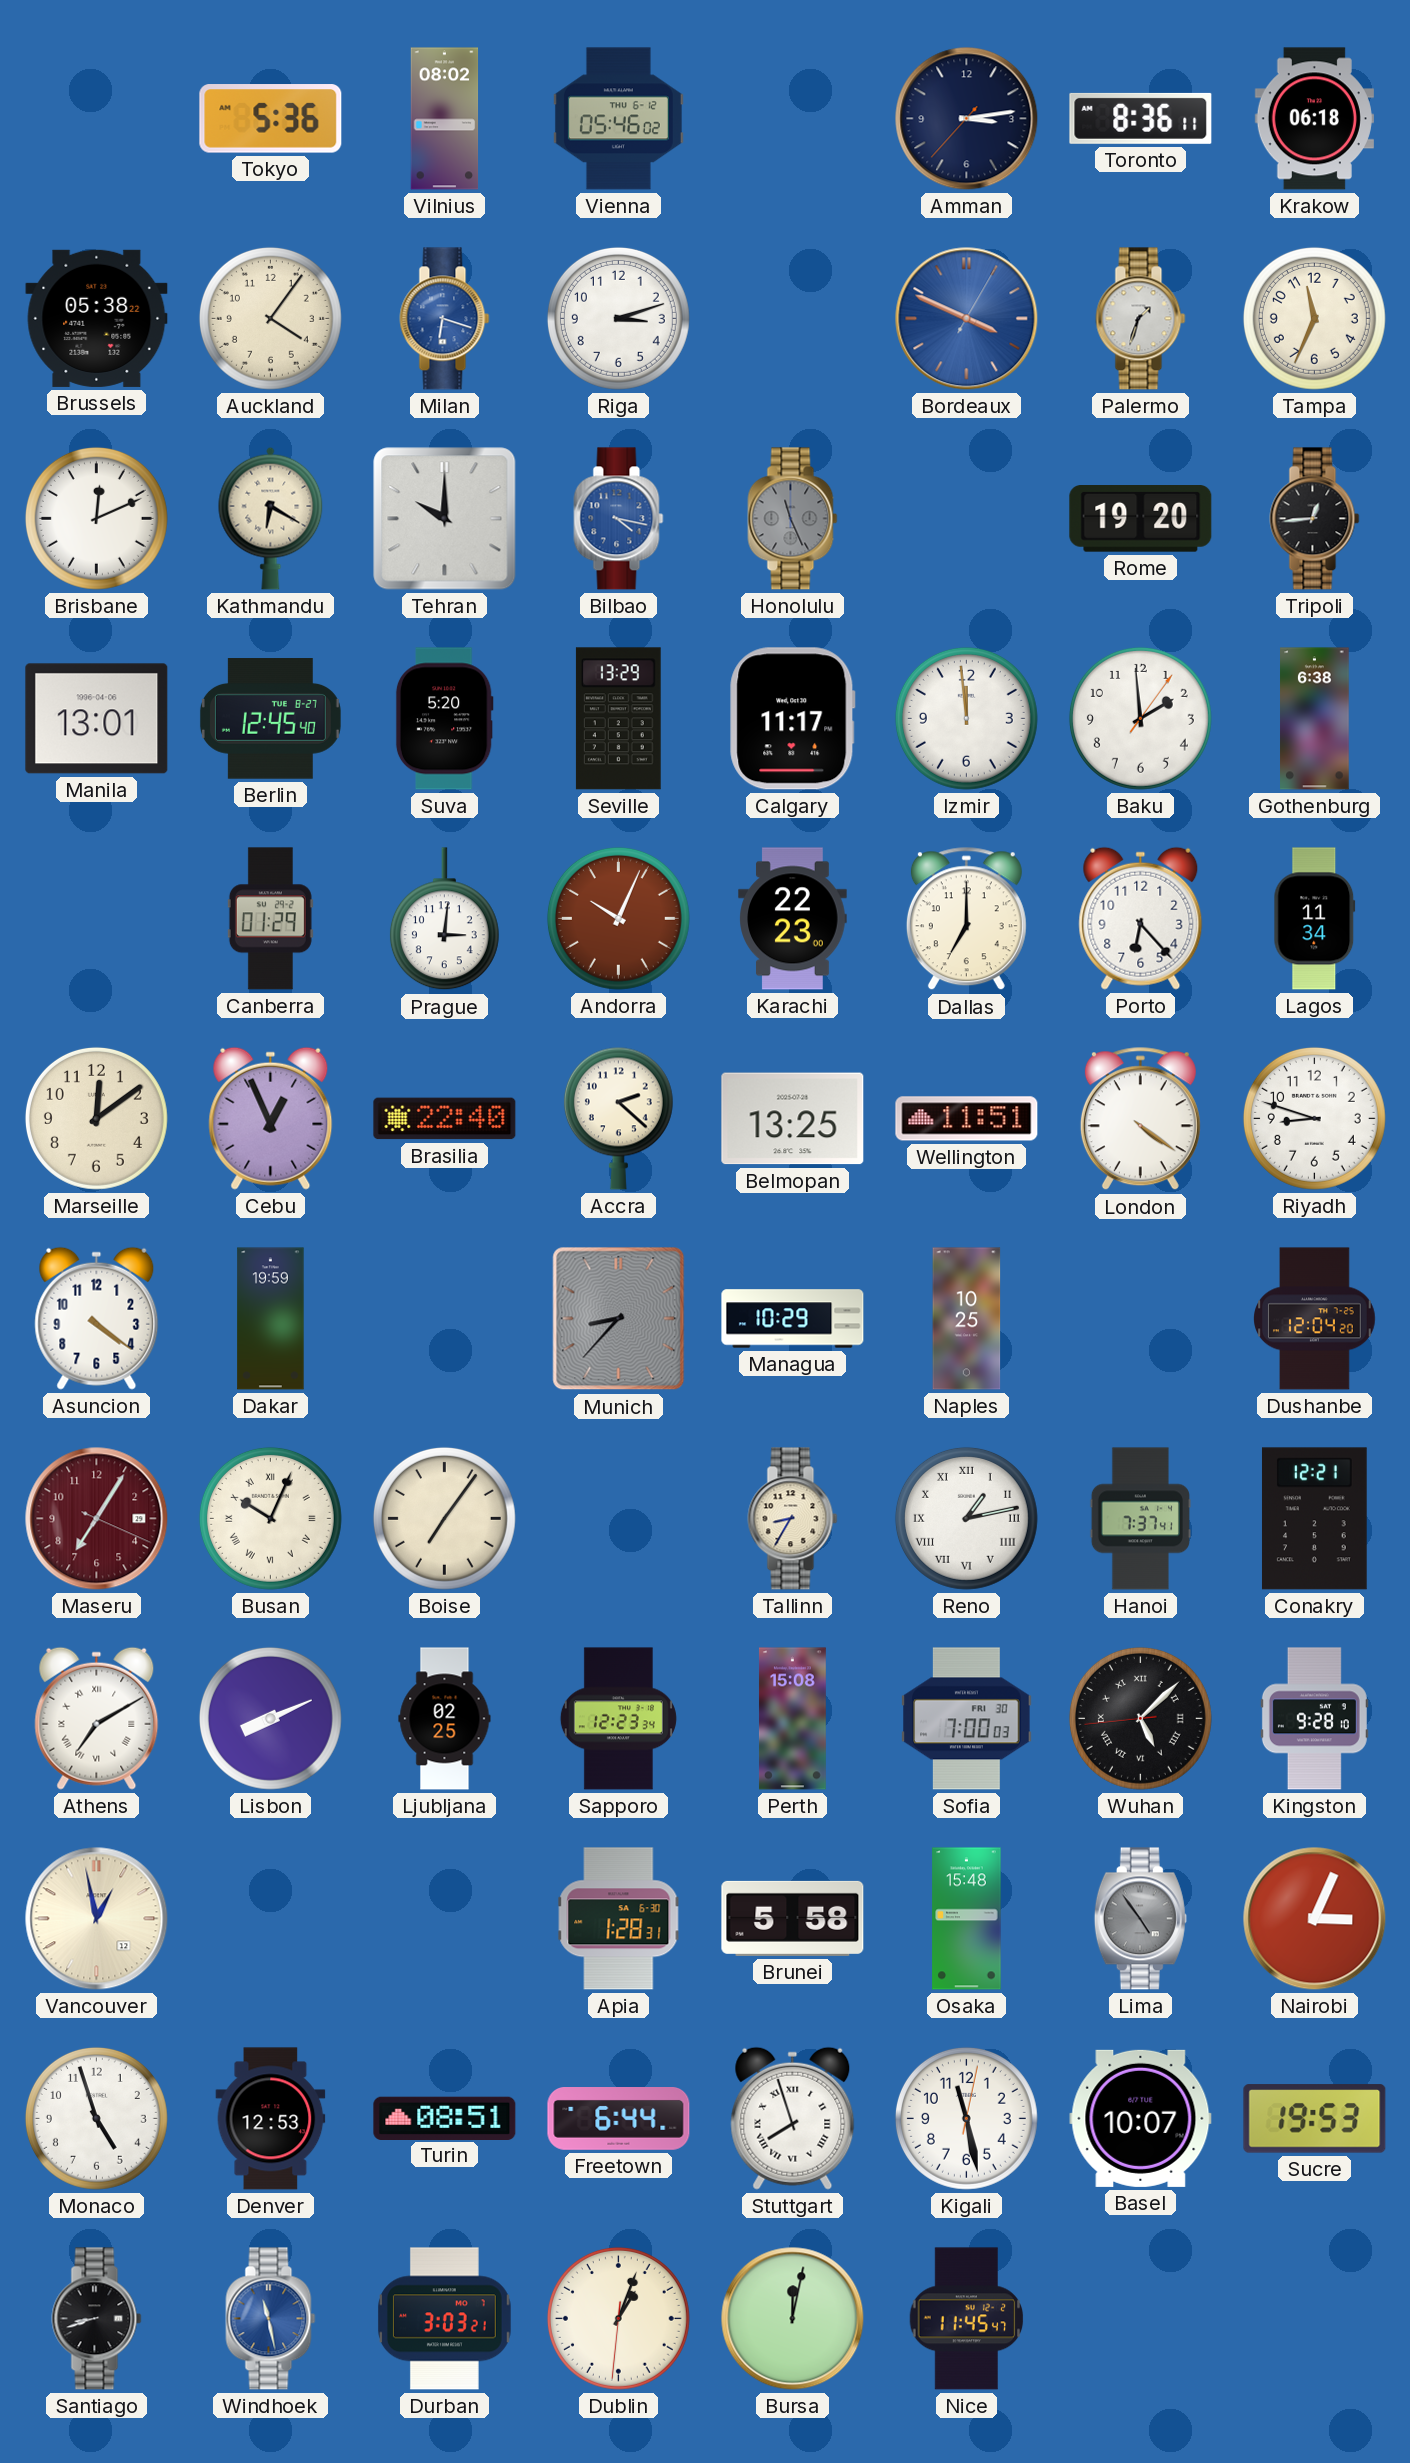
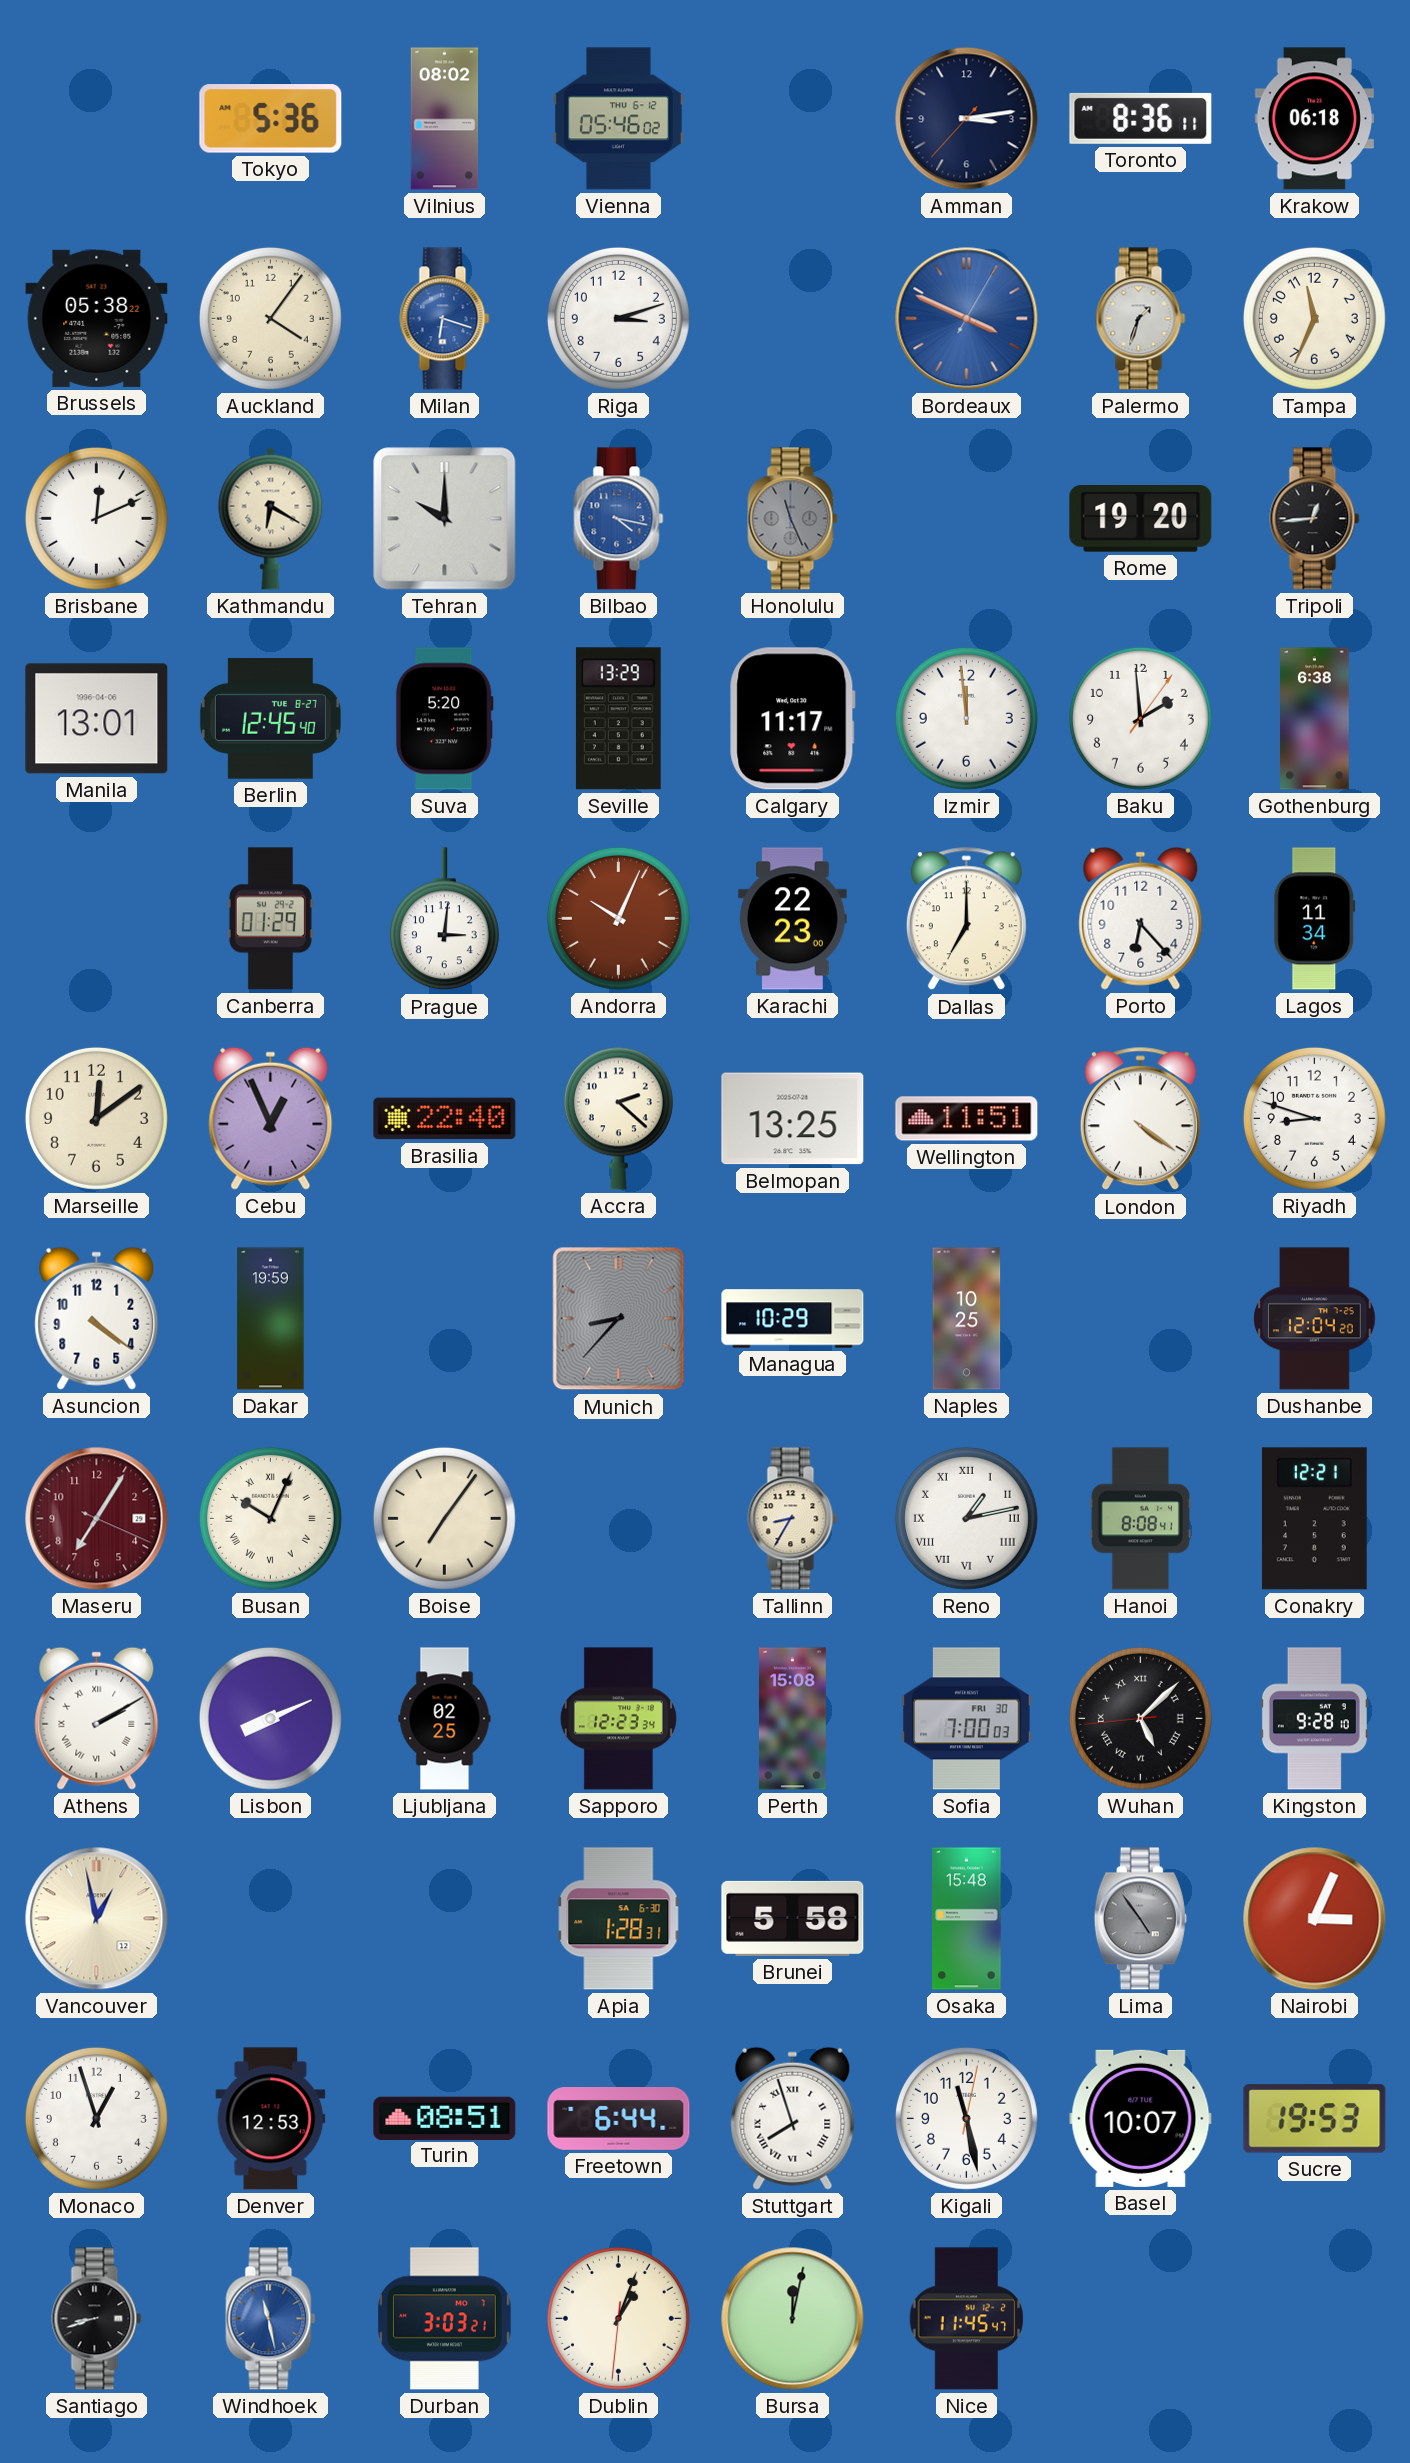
Hanoi: 7:37 -> 8:08 (1140, 1519)
Athens: 7:10 -> 2:10 (97, 1718)
Monaco: 4:57 -> 12:57 (96, 2118)
